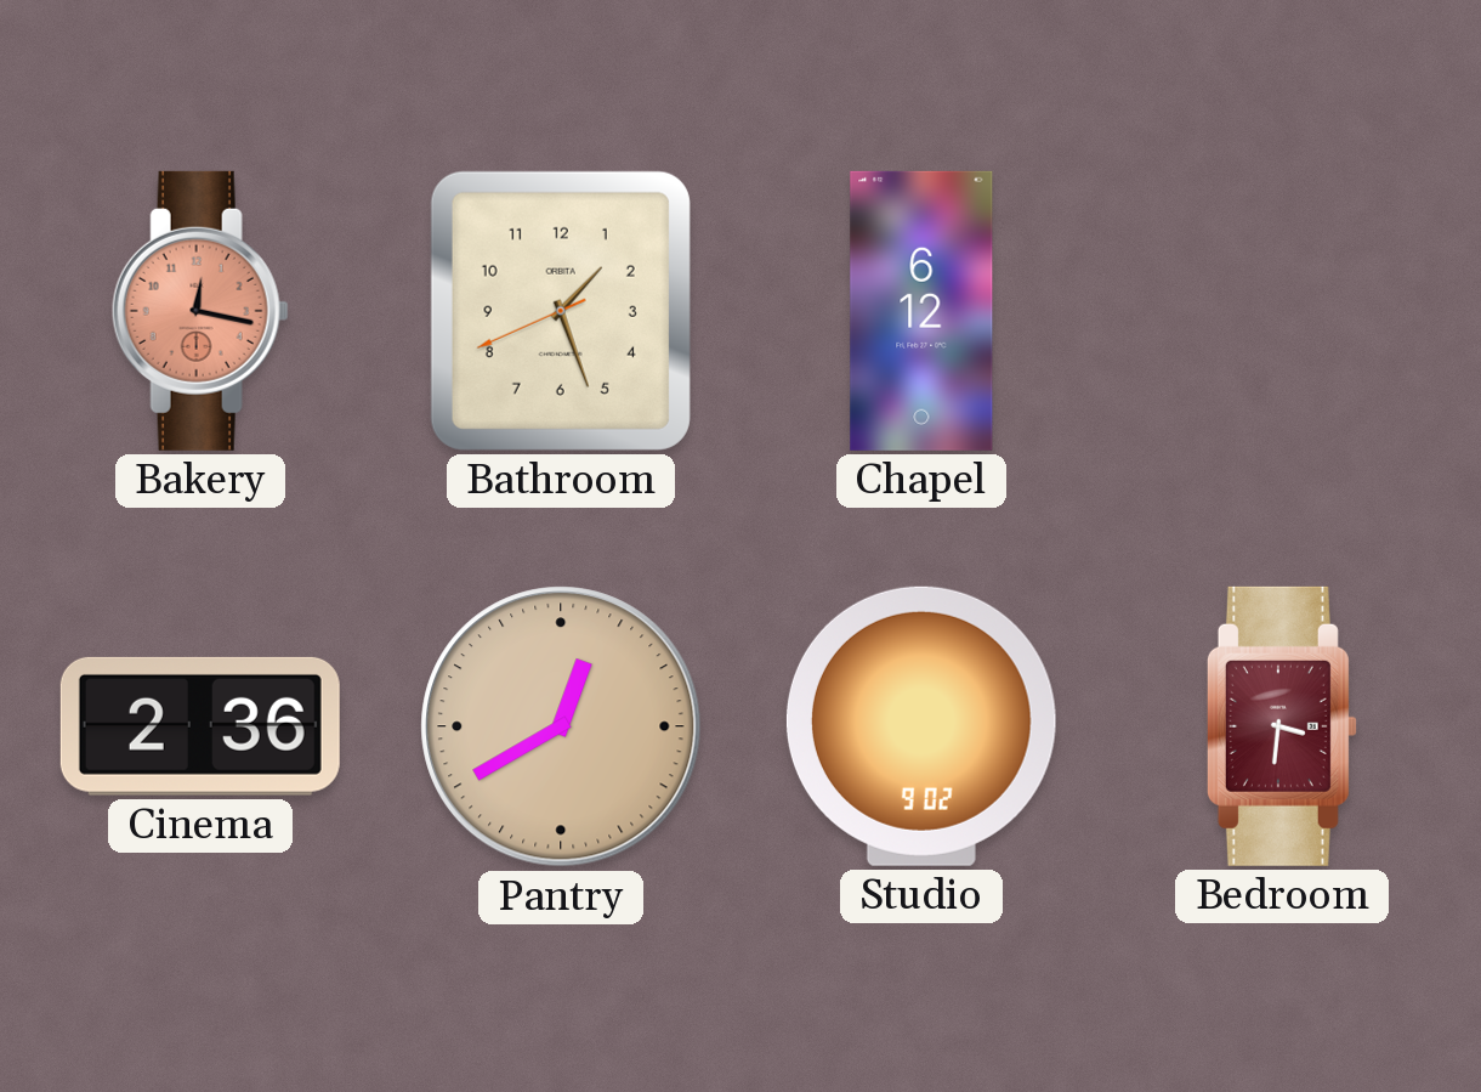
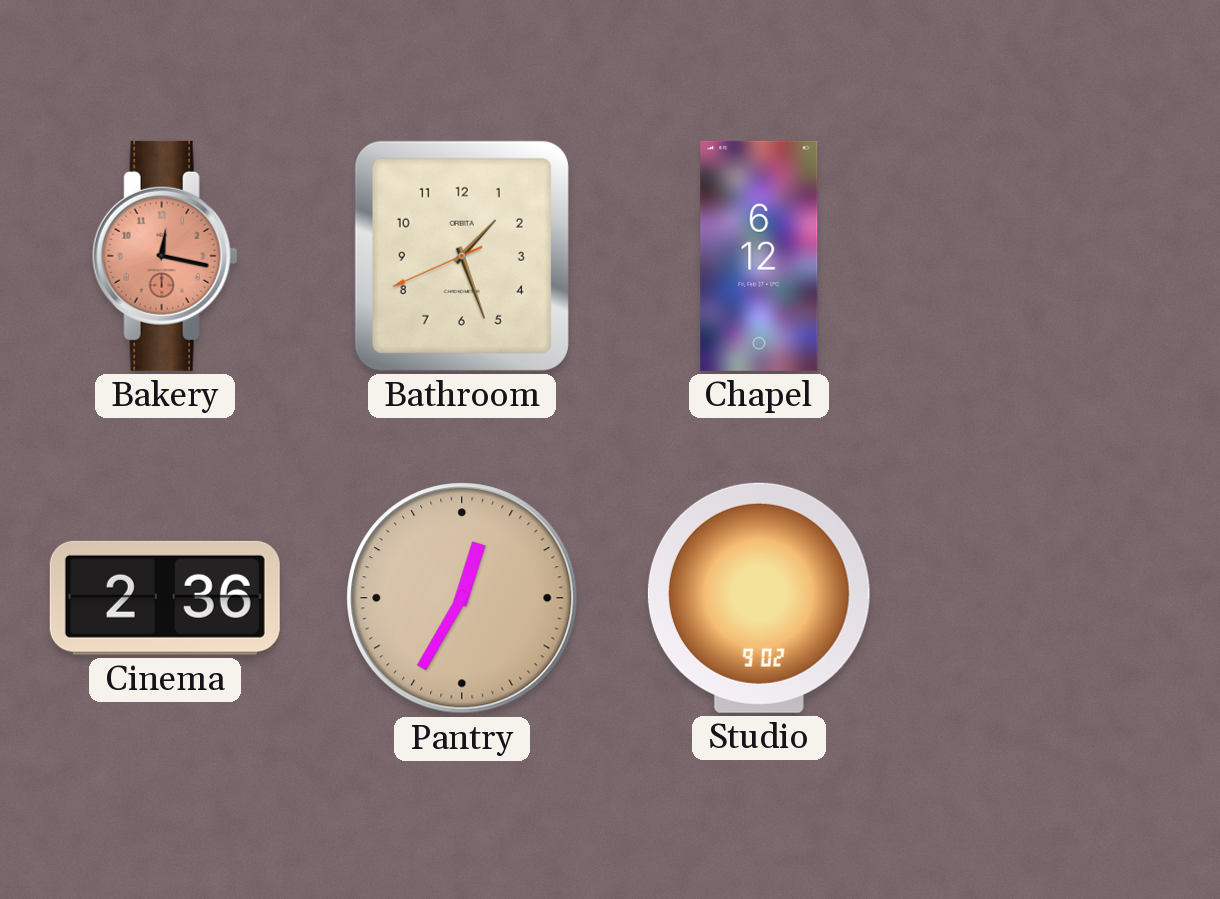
Pantry: 12:40 -> 12:35 (462, 598)
Bedroom: 3:31 -> none (1282, 726)
